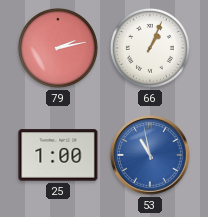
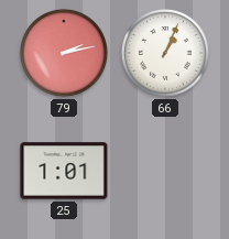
25: 1:00 -> 1:01 (64, 171)
53: 10:58 -> none (150, 155)
